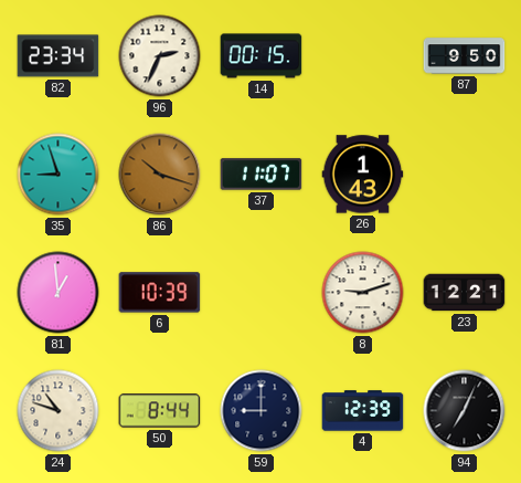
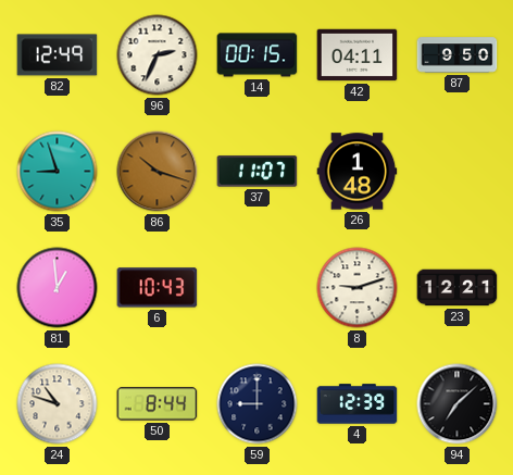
82: 23:34 -> 12:49 (58, 55)
42: none -> 04:11 (358, 55)
26: 1:43 -> 1:48 (358, 172)
6: 10:39 -> 10:43 (158, 288)
94: 7:04 -> 7:08 (458, 404)
